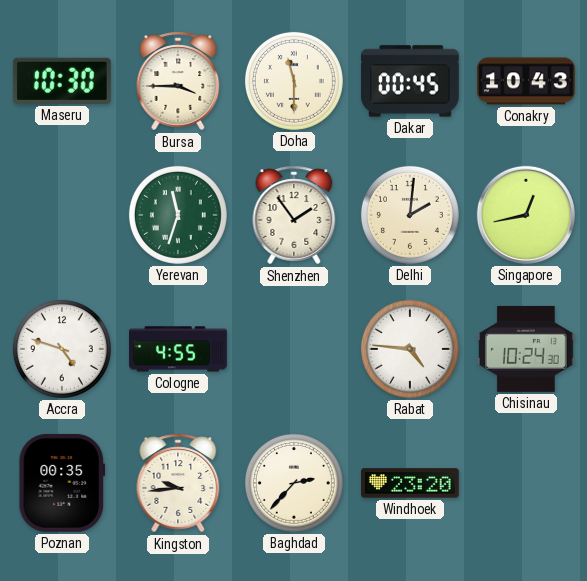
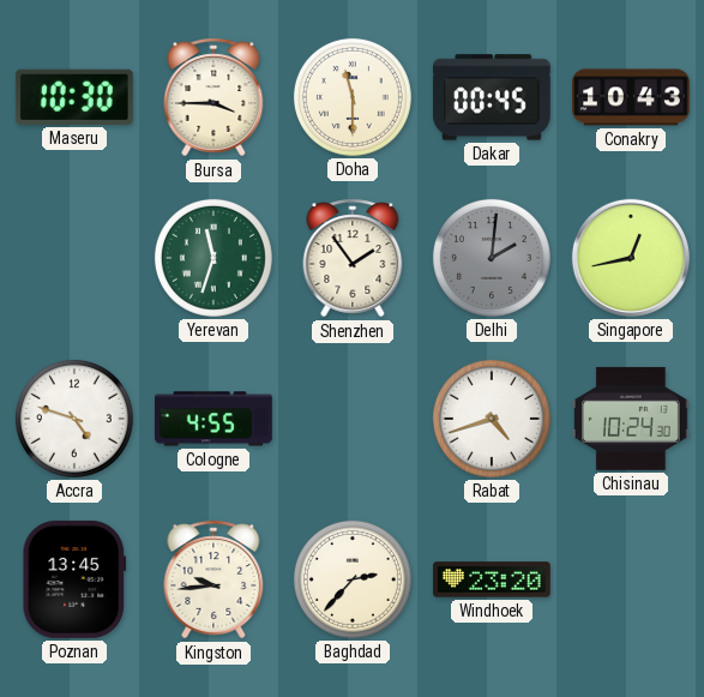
Delhi dial: cream -> grey (492, 258)
Rabat: 4:46 -> 4:42 (492, 419)
Poznan: 00:35 -> 13:45 (74, 579)
